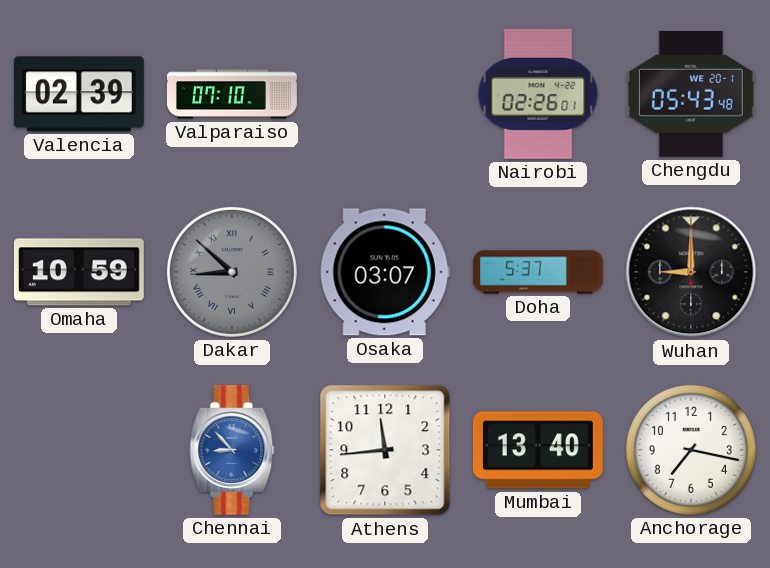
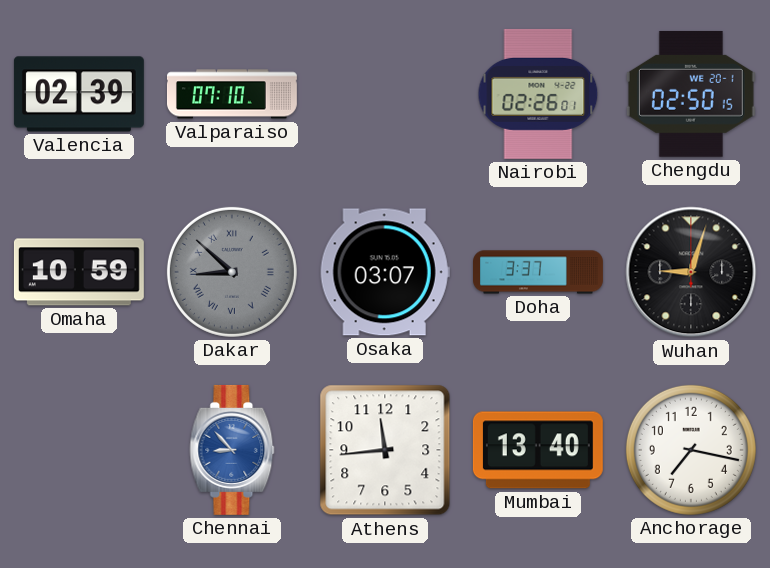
Chengdu: 05:43 -> 02:50 (691, 94)
Doha: 5:37 -> 3:37 (539, 272)
Wuhan: 9:00 -> 9:03 (691, 272)
